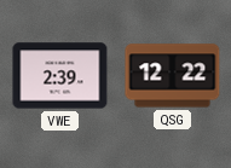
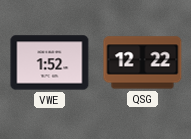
VWE: 2:39 -> 1:52 (50, 63)
